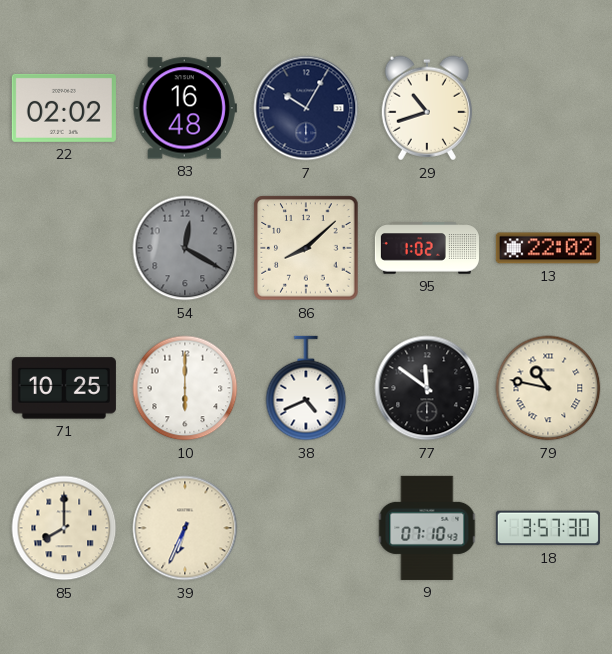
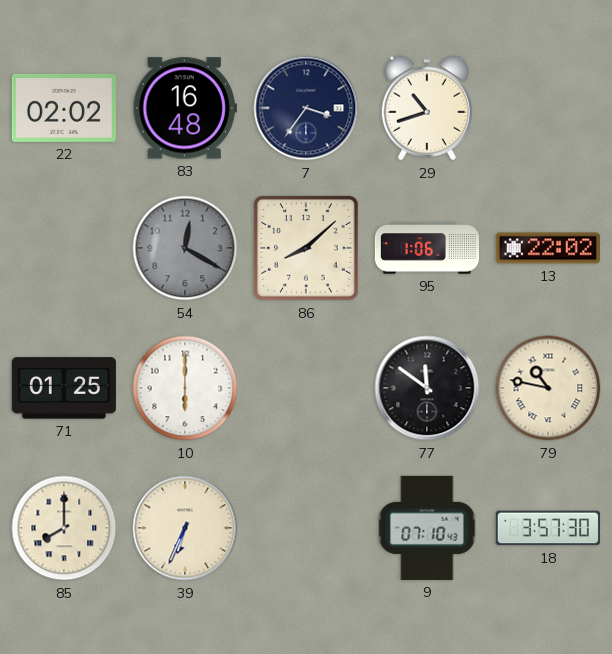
7: 10:05 -> 3:36 (306, 108)
95: 1:02 -> 1:06 (427, 248)
71: 10:25 -> 01:25 (64, 388)
38: 4:41 -> none (306, 388)
